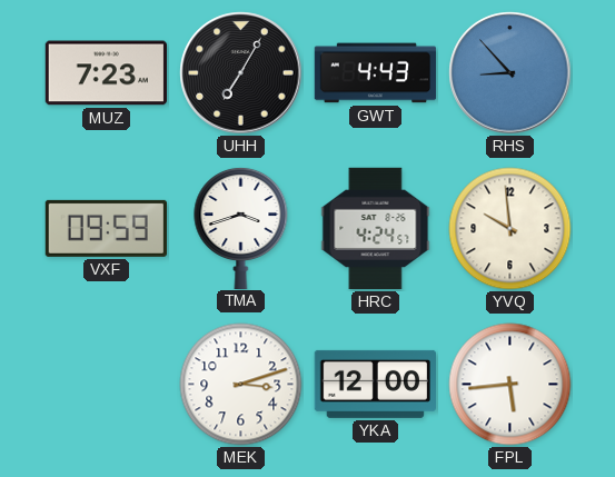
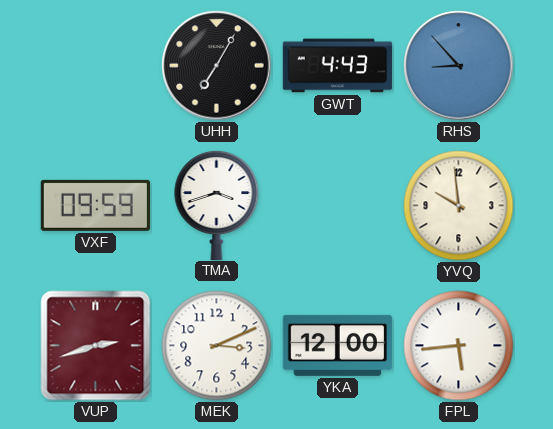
MUZ: 7:23 -> none (106, 73)
HRC: 4:24 -> none (376, 229)
VUP: none -> 2:42 (96, 346)
MEK: 3:12 -> 3:11 (217, 346)
